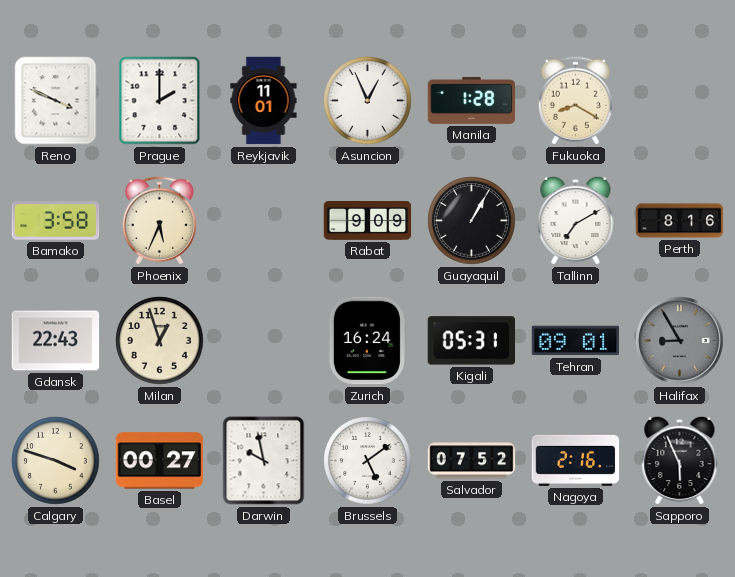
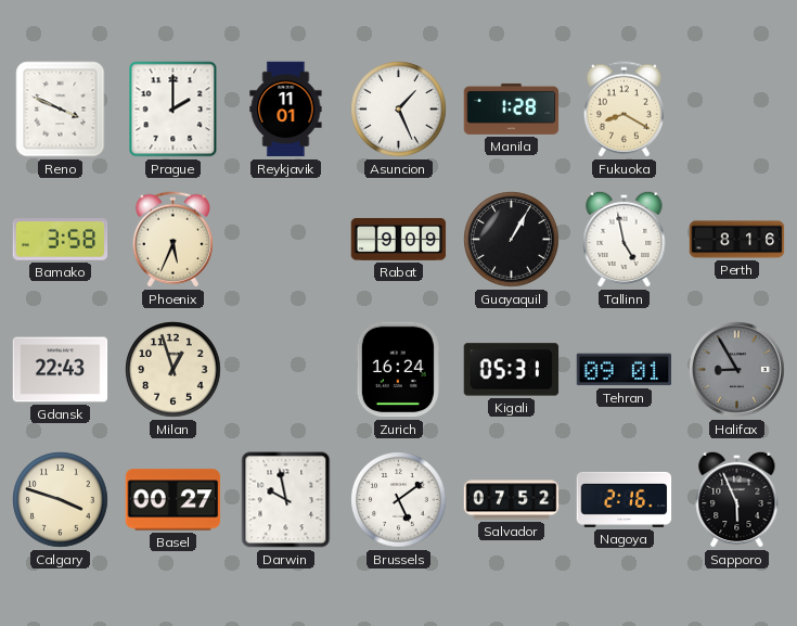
Asuncion: 12:56 -> 1:26 (399, 110)
Tallinn: 7:10 -> 4:58 (625, 239)
